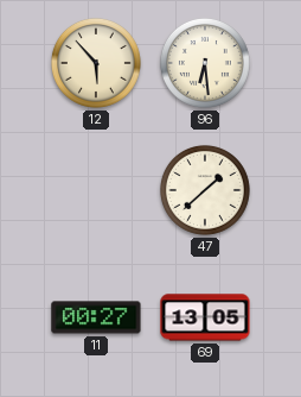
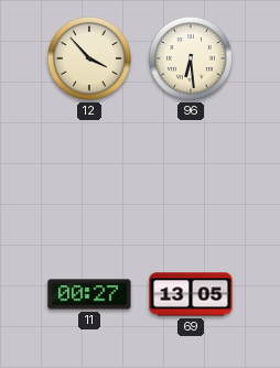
12: 5:53 -> 3:53 (89, 58)
47: 1:38 -> none (205, 190)
